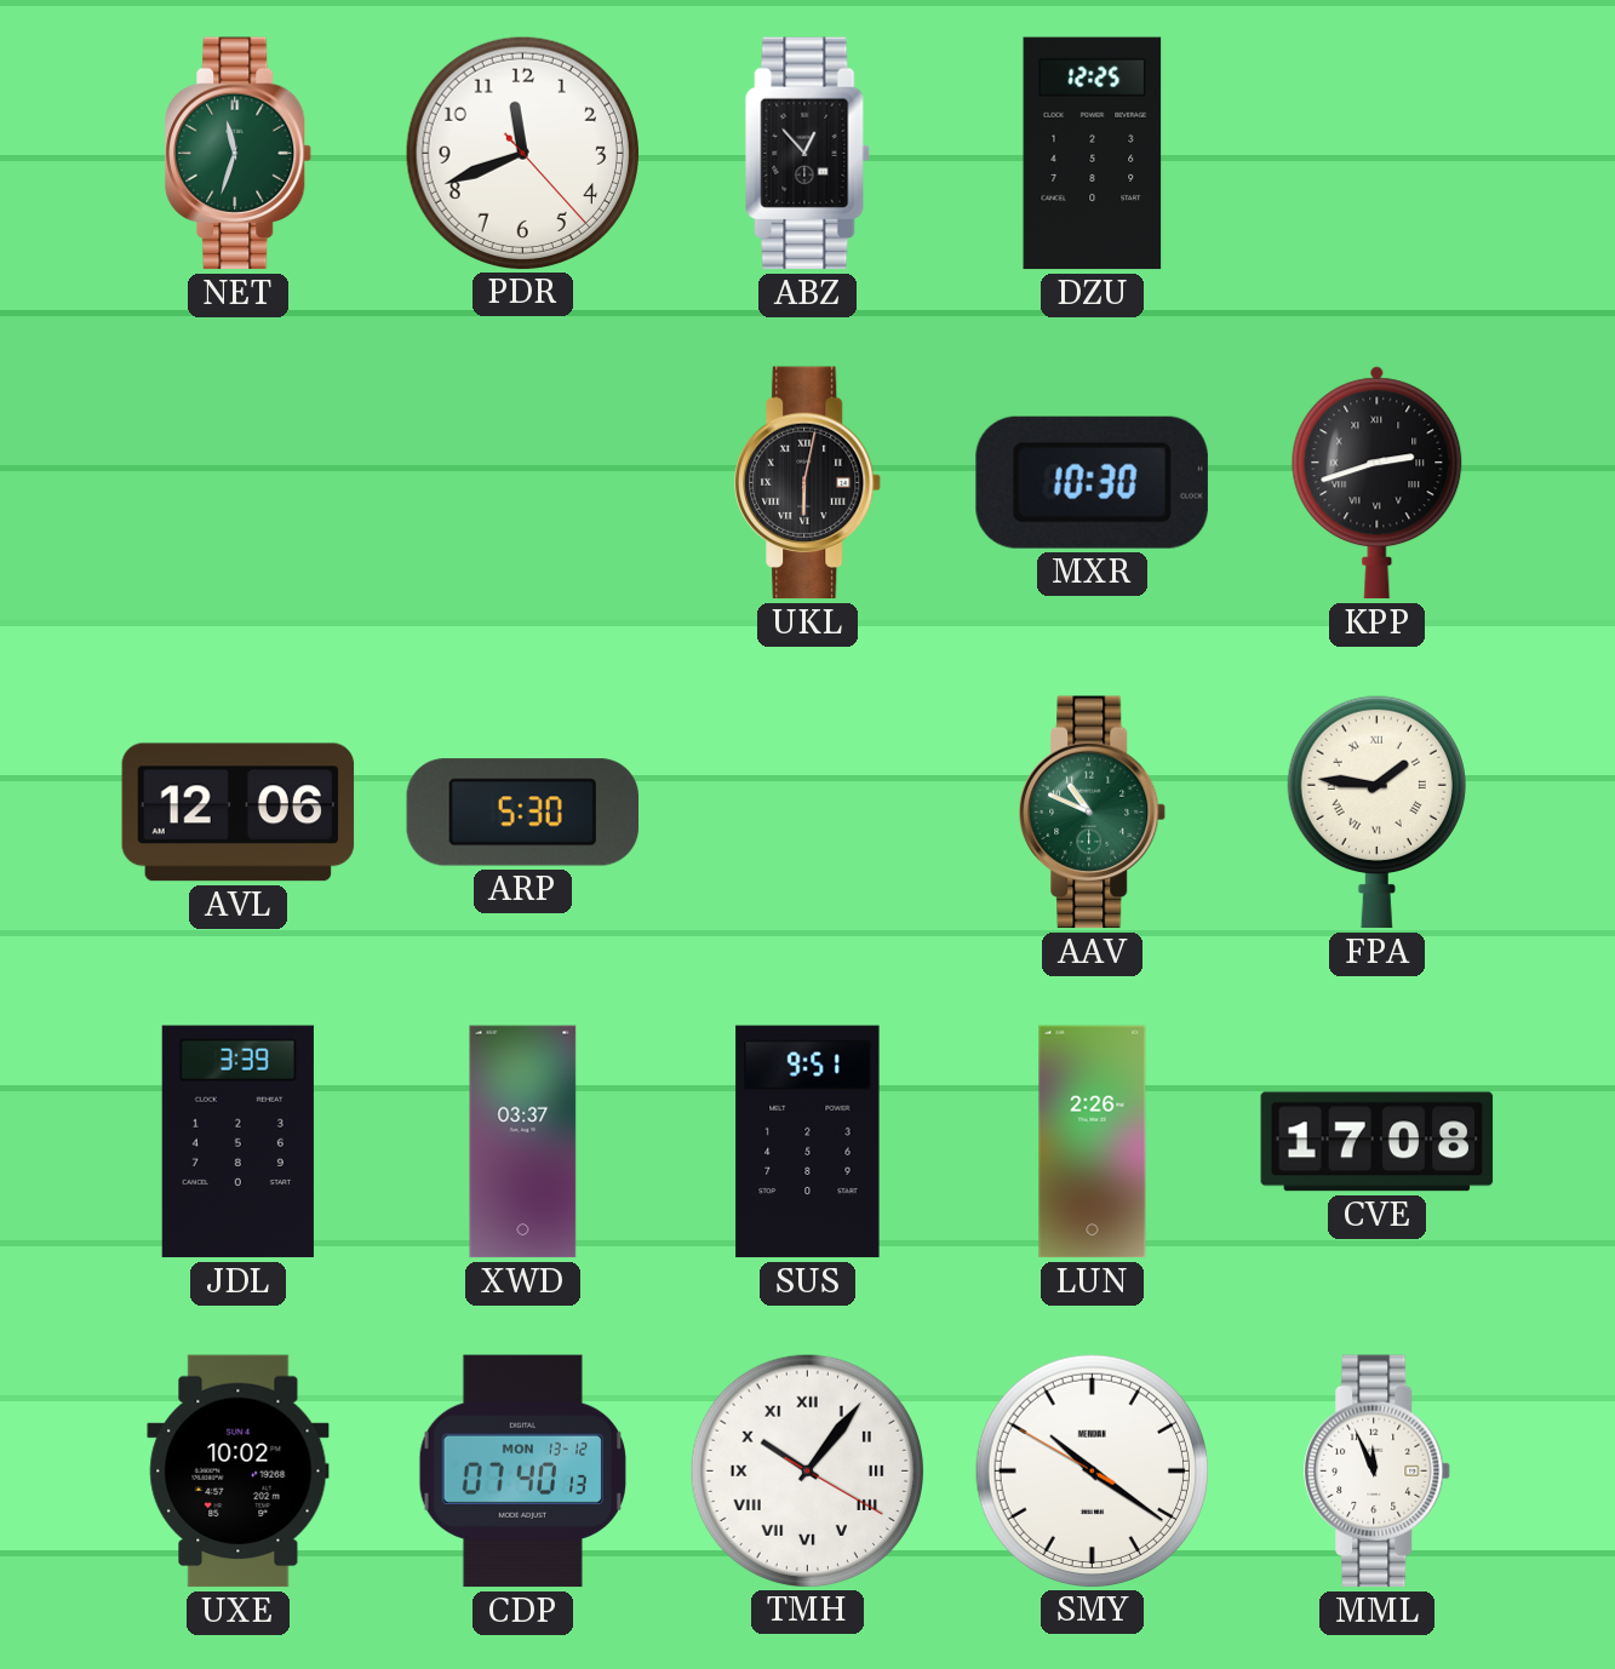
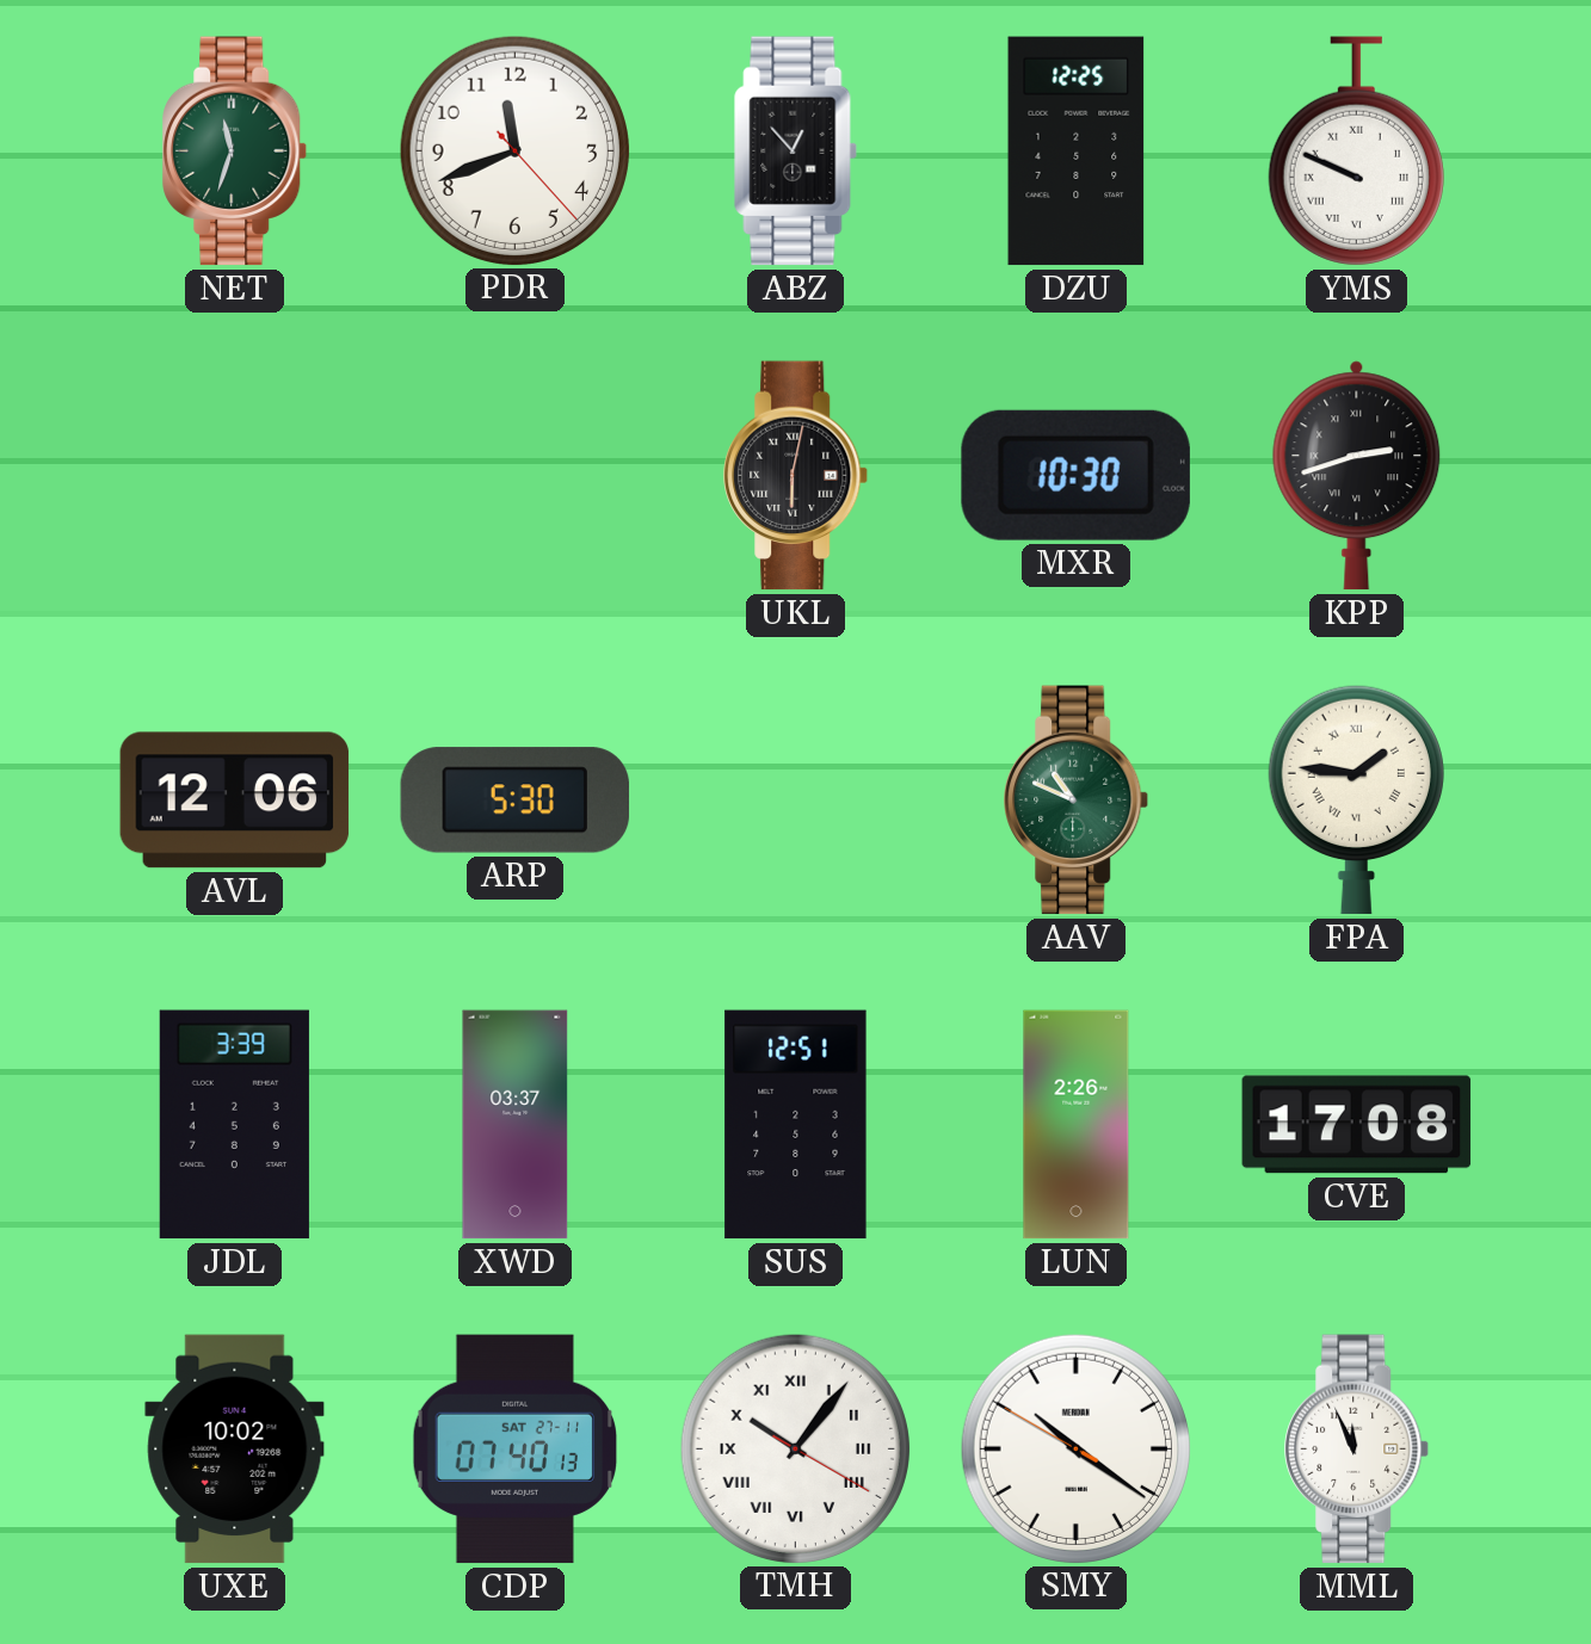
YMS: none -> 9:49 (1356, 152)
SUS: 9:51 -> 12:51 (796, 1125)
CDP date: MON 13-12 -> SAT 27-11 (514, 1450)
